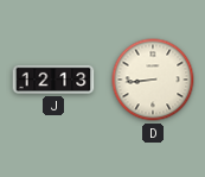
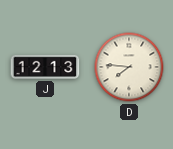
D: 8:44 -> 7:46 (129, 67)
